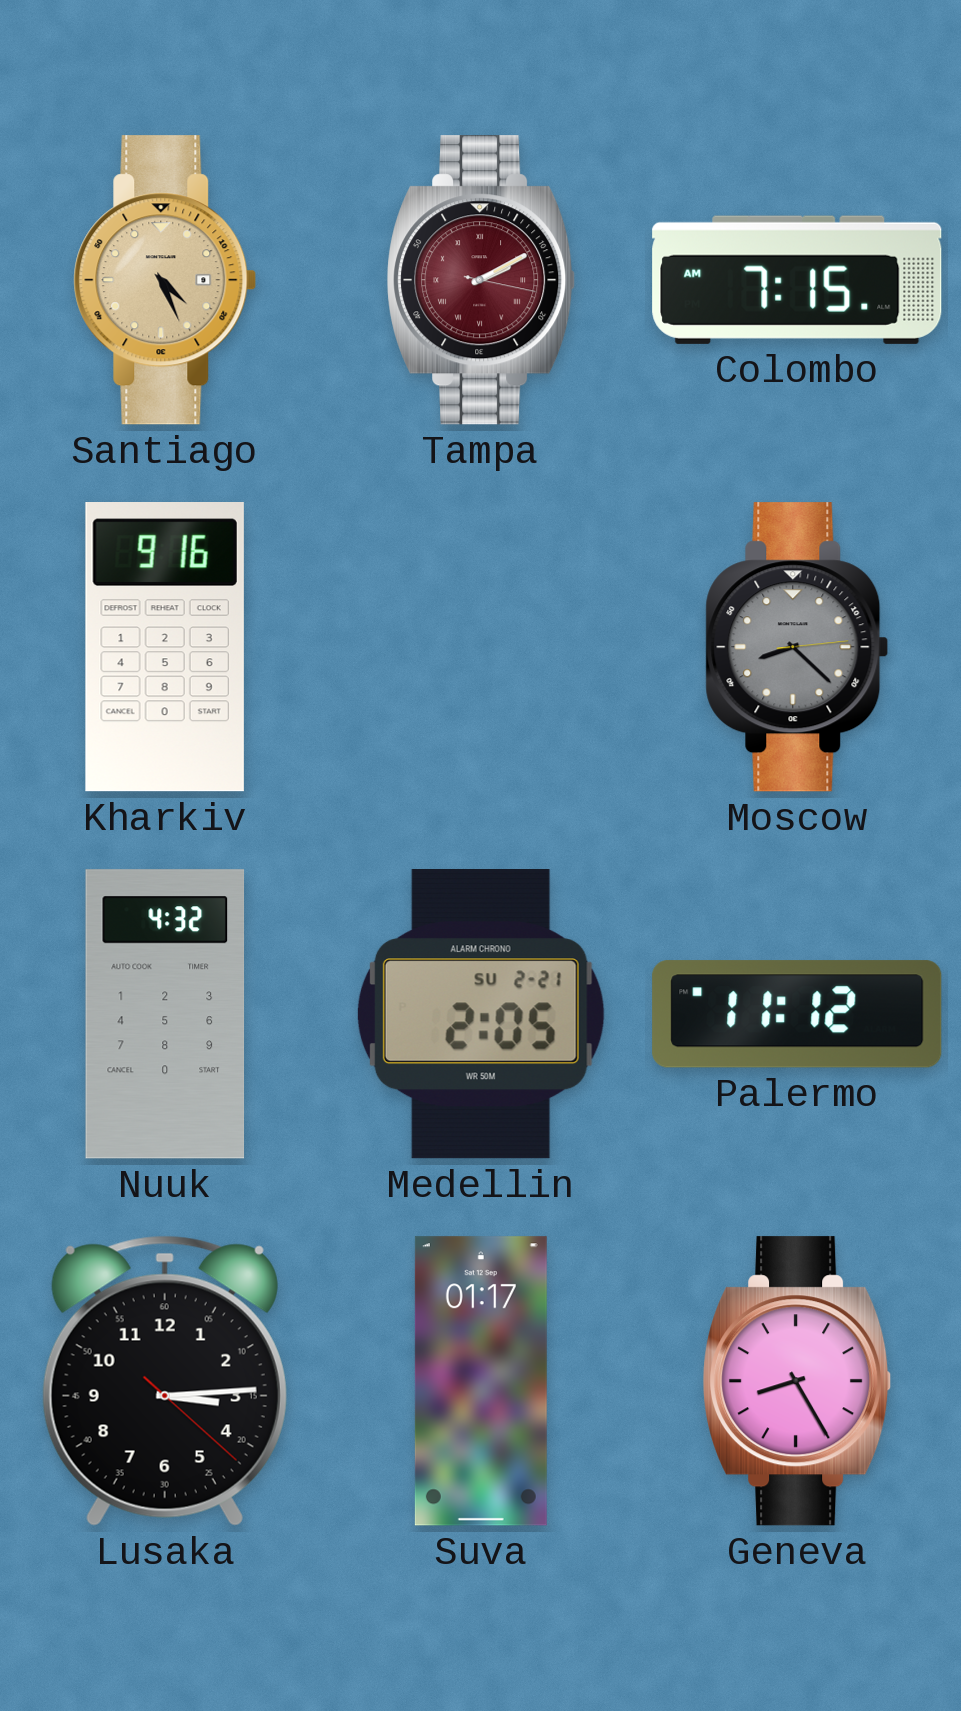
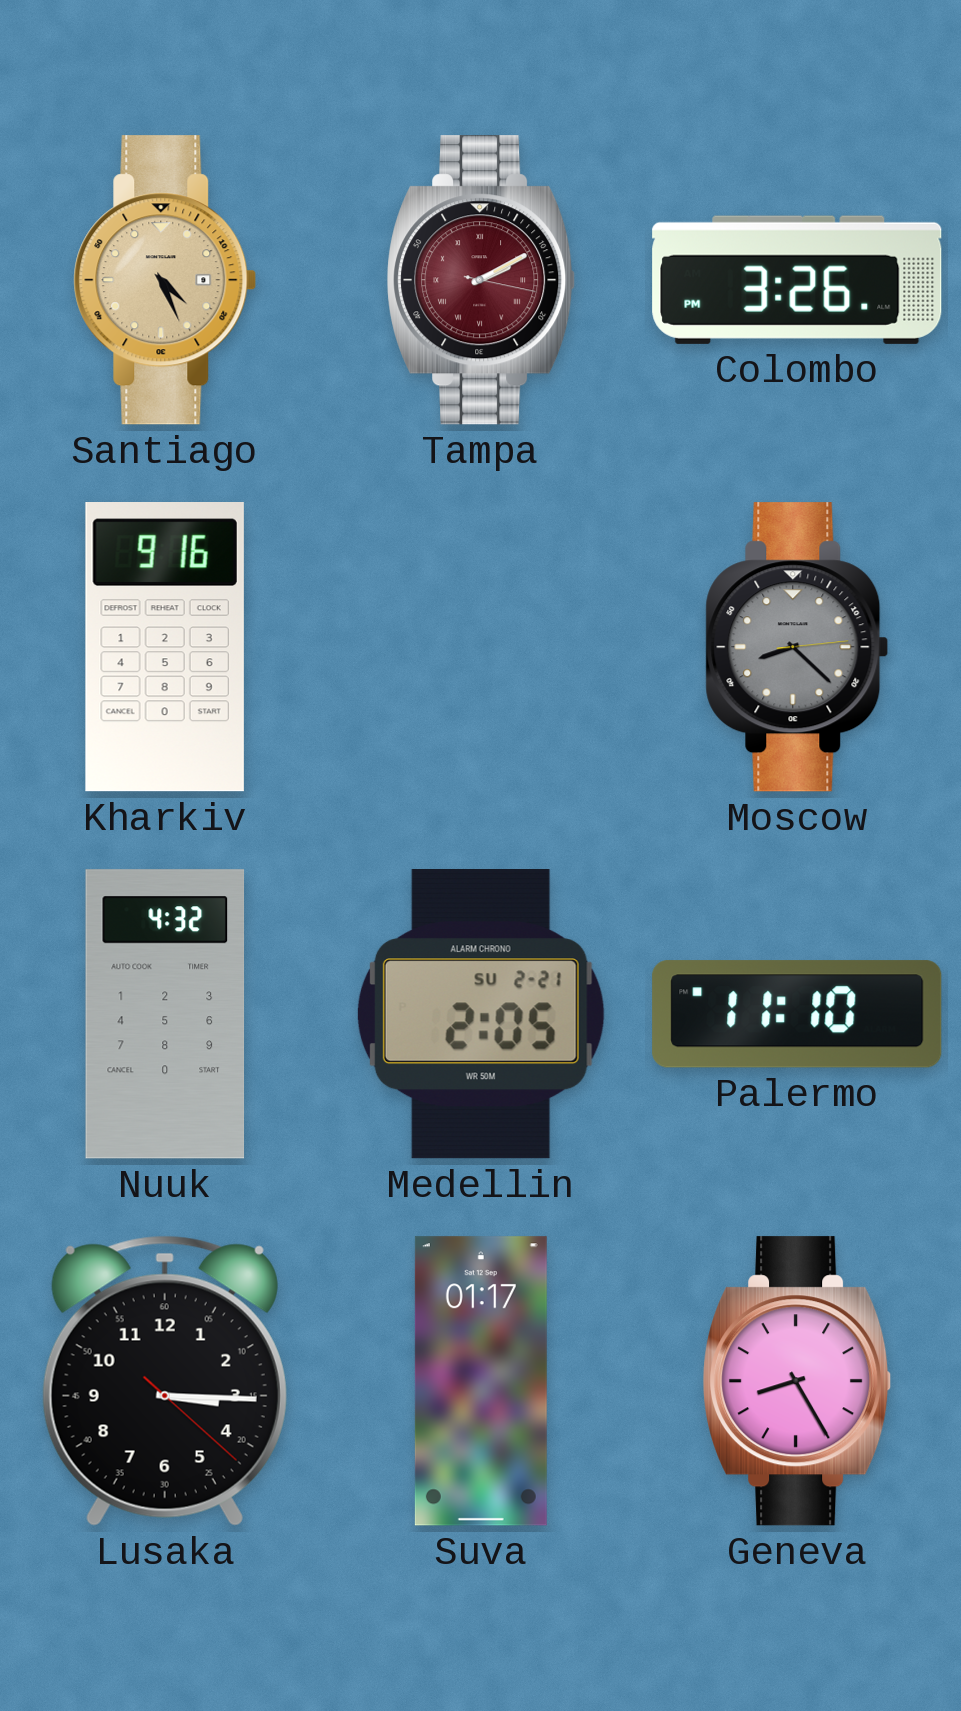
Colombo: 7:15 -> 3:26 (797, 280)
Palermo: 11:12 -> 11:10 (797, 1014)
Lusaka: 3:14 -> 3:15 (165, 1381)
